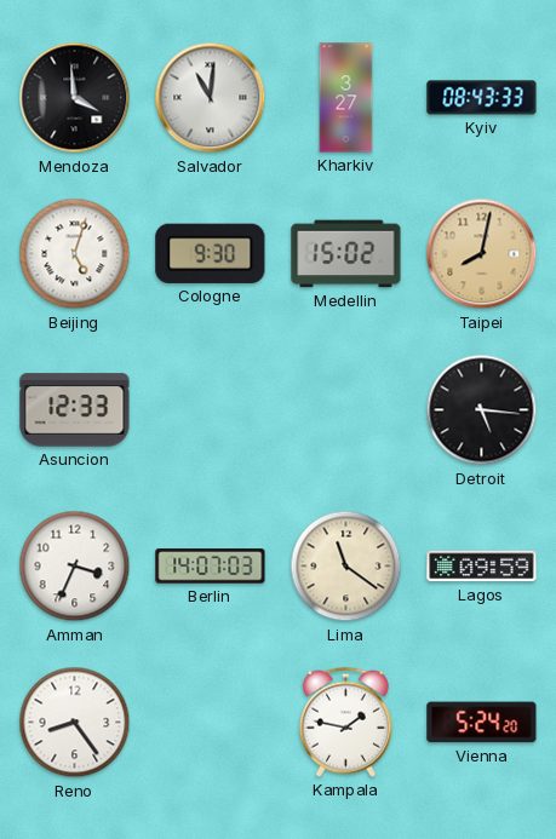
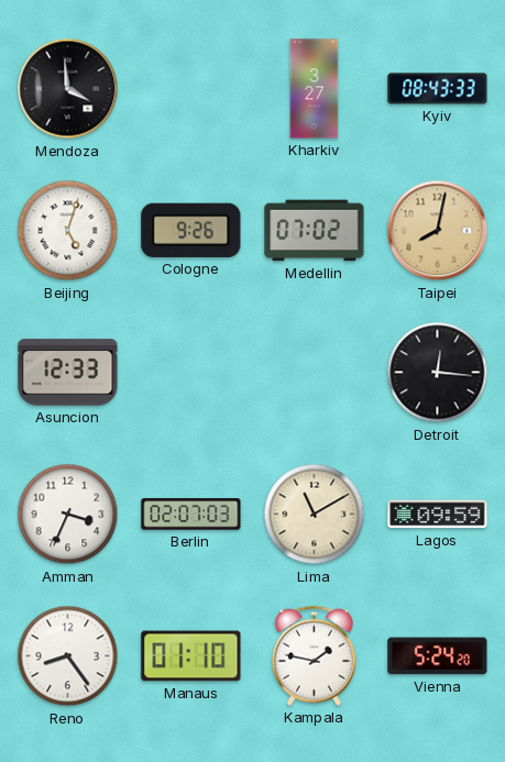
Salvador: 11:01 -> none (211, 98)
Cologne: 9:30 -> 9:26 (191, 230)
Medellin: 15:02 -> 07:02 (315, 231)
Detroit: 5:16 -> 12:16 (438, 373)
Berlin: 14:07 -> 02:07 (191, 515)
Lima: 11:21 -> 11:10 (315, 515)
Manaus: none -> 01:10 (191, 656)
